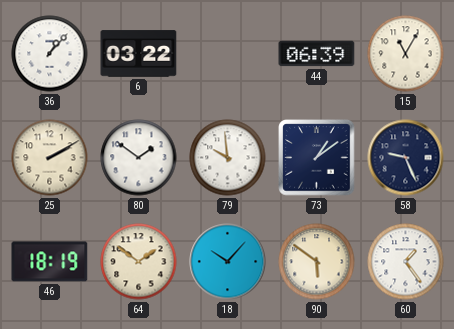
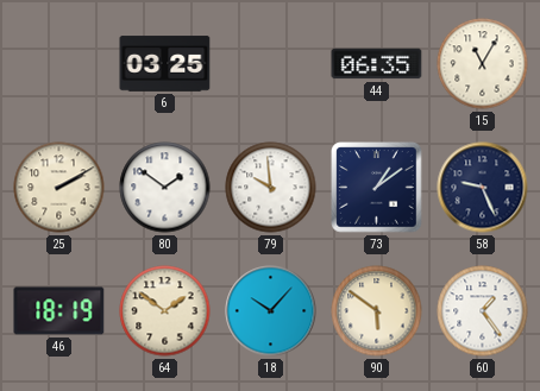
36: 1:07 -> none (50, 54)
6: 03:22 -> 03:25 (165, 64)
44: 06:39 -> 06:35 (377, 64)
